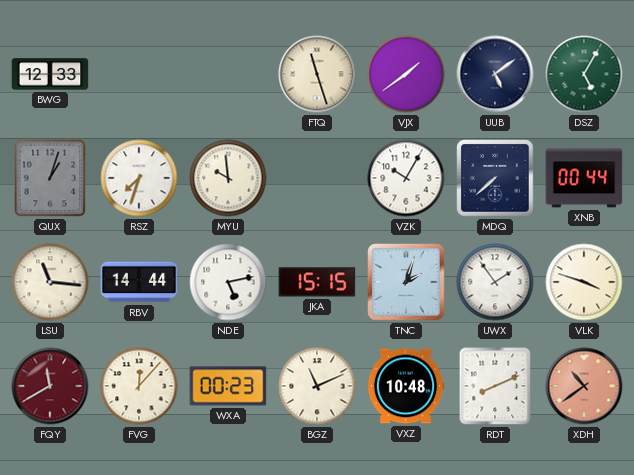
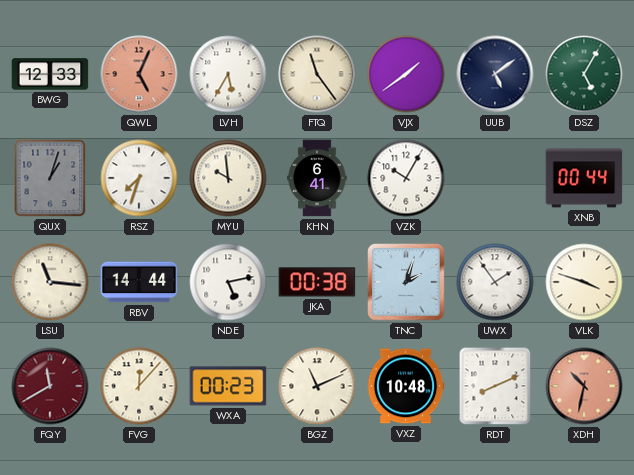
QWL: none -> 5:04 (139, 74)
LVH: none -> 5:35 (228, 74)
FTQ: 11:27 -> 11:24 (317, 74)
KHN: none -> 6:41 (317, 178)
MDQ: 7:38 -> none (495, 178)
JKA: 15:15 -> 00:38 (317, 282)
XDH: 10:39 -> 10:32 (584, 386)
